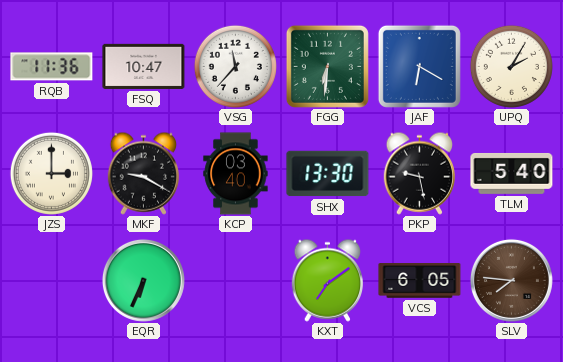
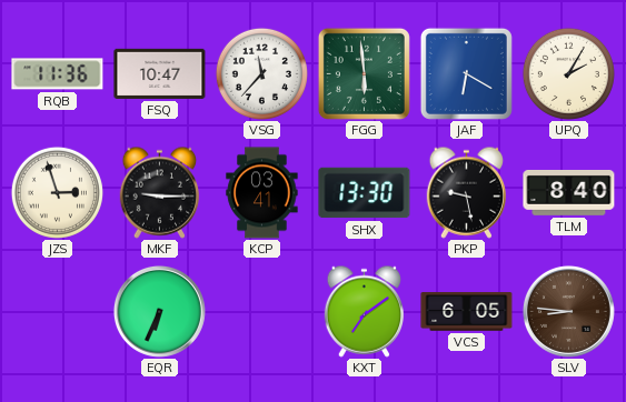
FGG: 6:31 -> 5:59 (364, 73)
JZS: 3:00 -> 2:57 (57, 192)
MKF: 9:20 -> 9:15 (160, 192)
KCP: 03:40 -> 03:41 (262, 193)
TLM: 5:40 -> 8:40 (569, 192)
SLV: 7:46 -> 8:46 (568, 311)
